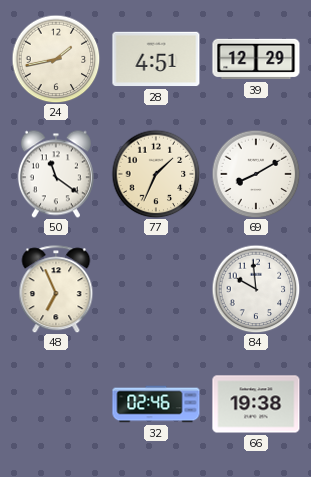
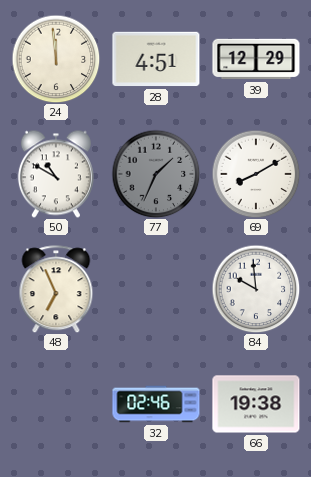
24: 1:43 -> 11:59 (56, 59)
50: 11:21 -> 10:50 (56, 174)
77 dial: cream -> grey (156, 174)
